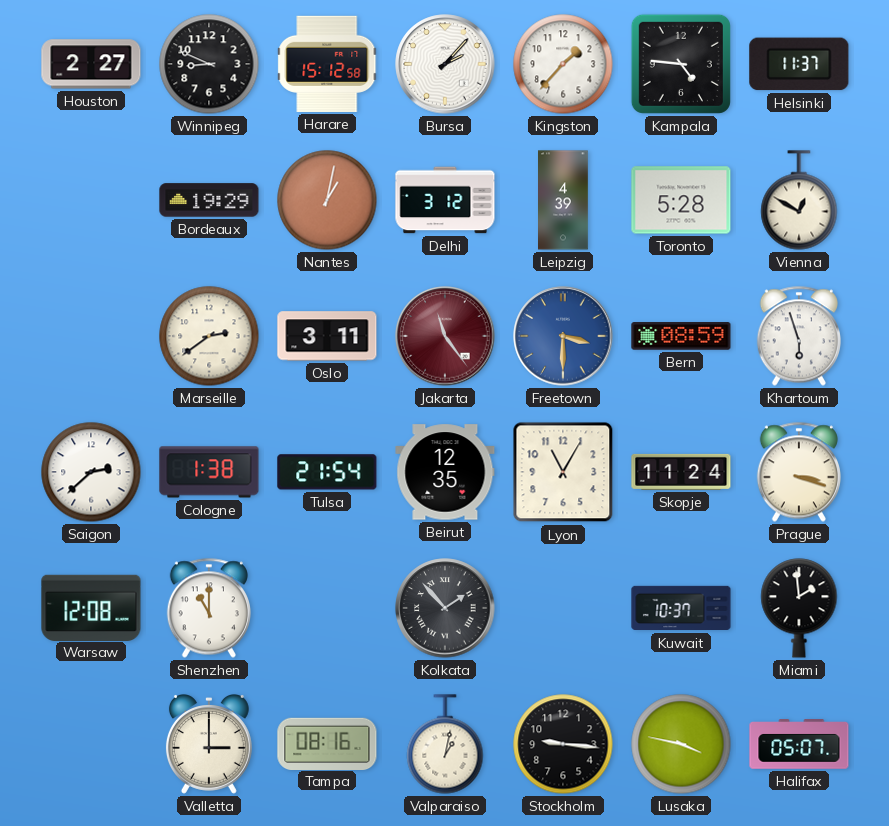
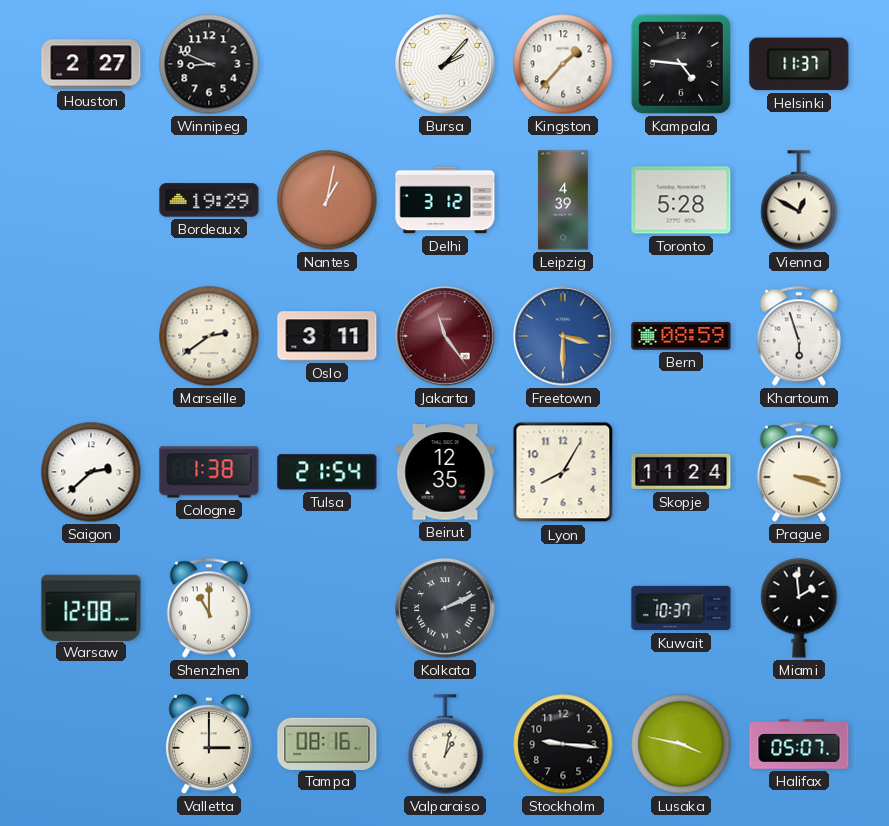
Harare: 15:12 -> none (328, 64)
Lyon: 11:05 -> 8:05 (563, 472)
Kolkata: 1:53 -> 2:11 (445, 608)
